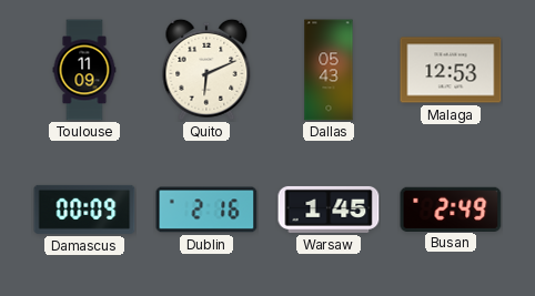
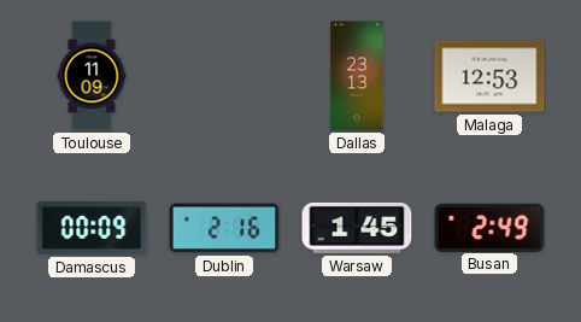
Quito: 6:11 -> none (206, 70)
Dallas: 05:43 -> 23:13 (357, 76)
